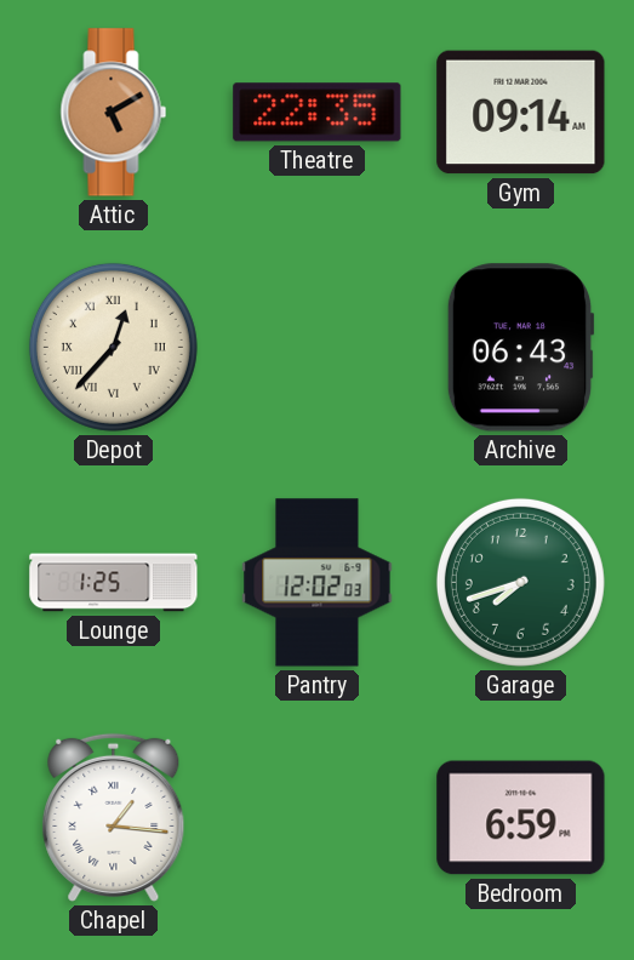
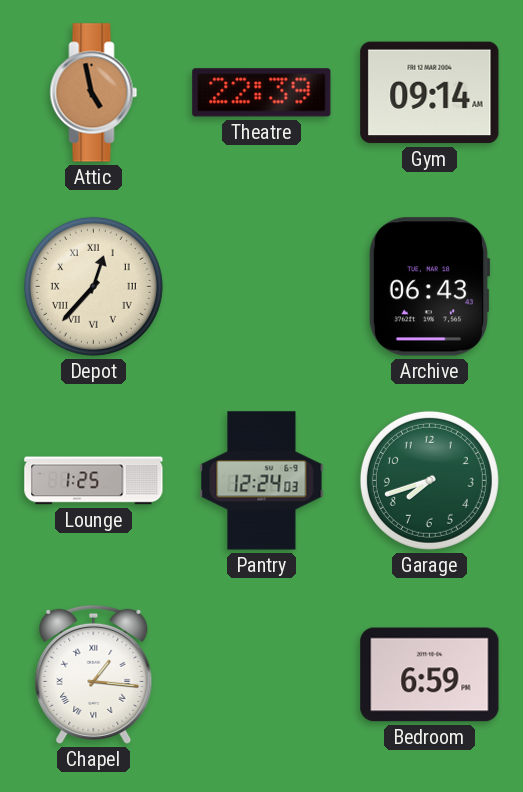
Attic: 5:10 -> 4:58 (94, 93)
Theatre: 22:35 -> 22:39 (262, 93)
Pantry: 12:02 -> 12:24 (262, 481)
